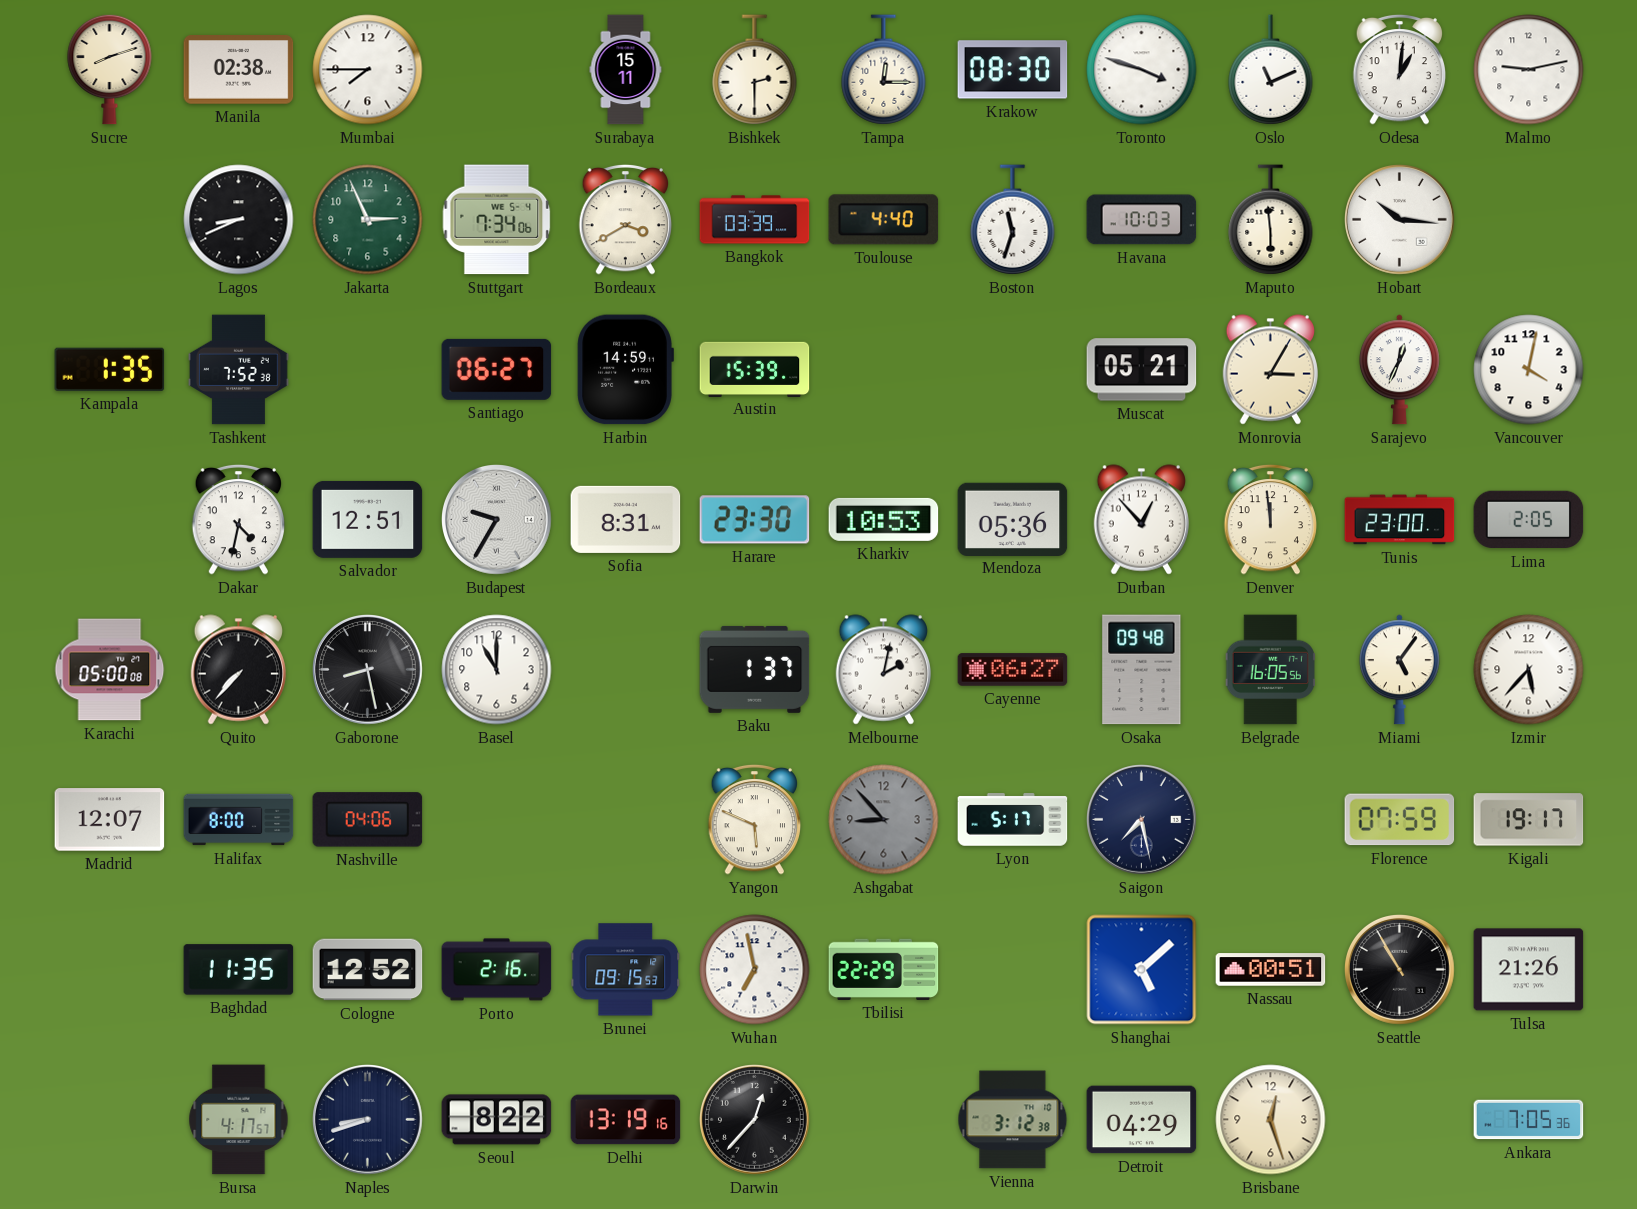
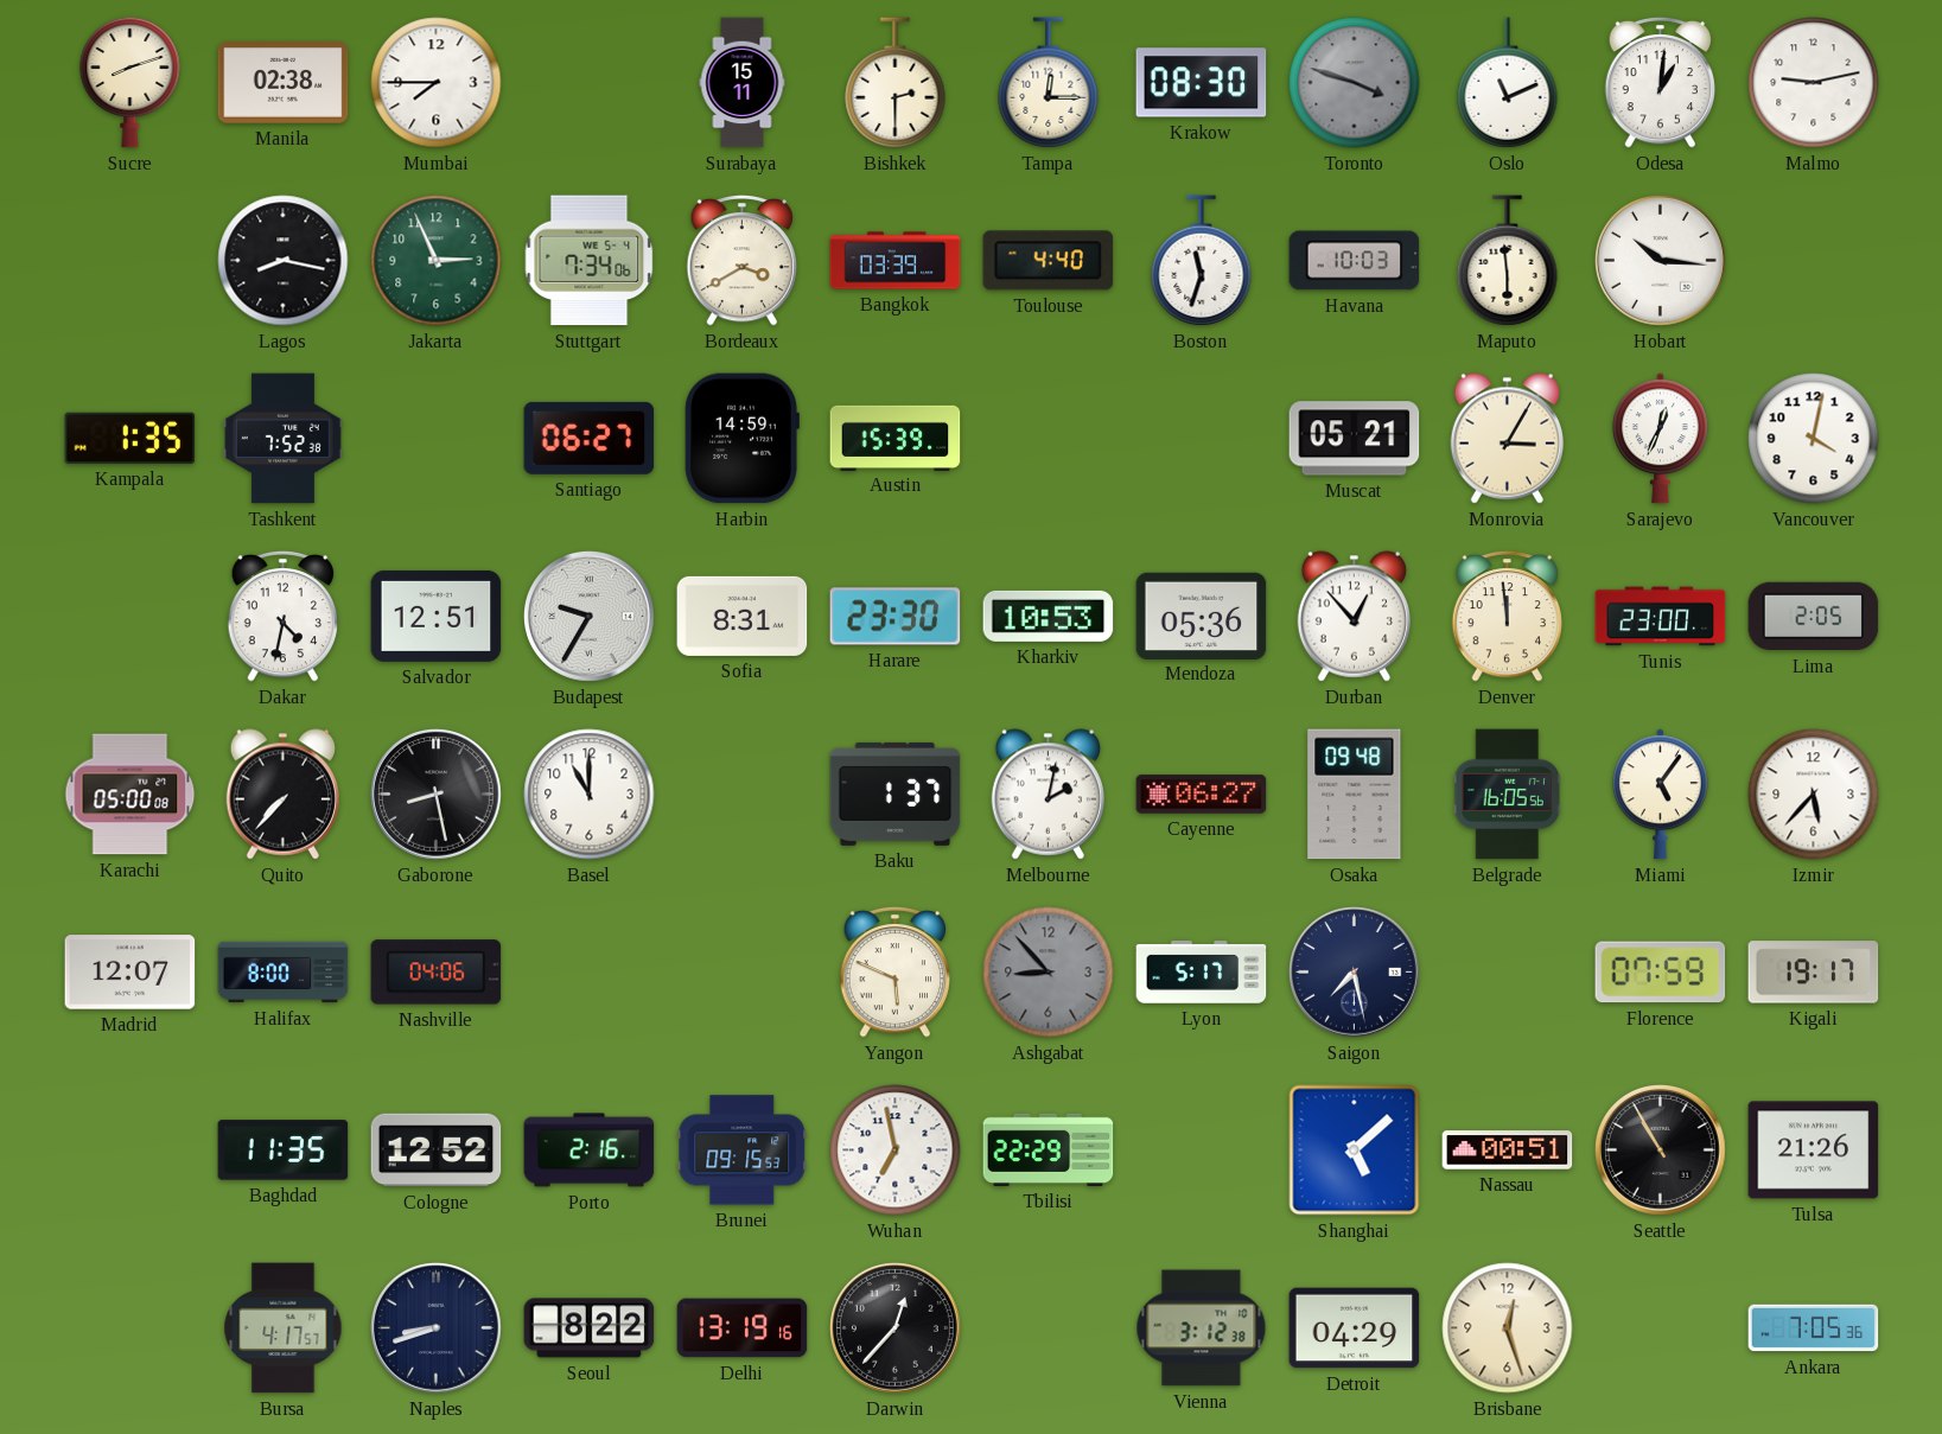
Toronto dial: white -> grey (1355, 83)
Lagos: 8:41 -> 8:17 (284, 261)
